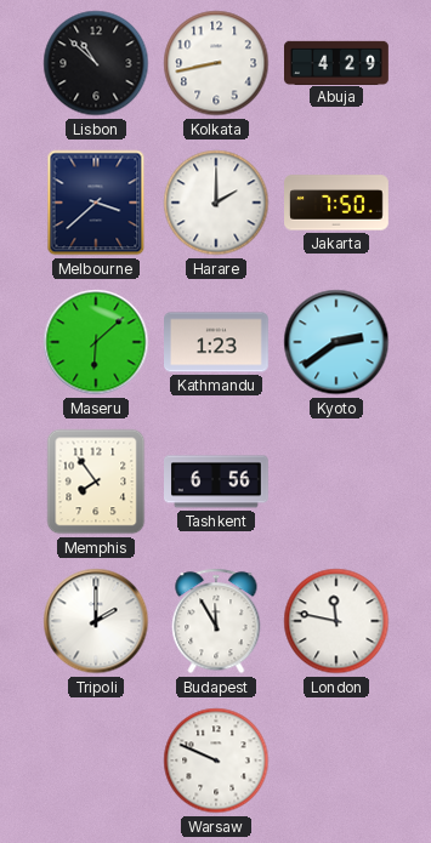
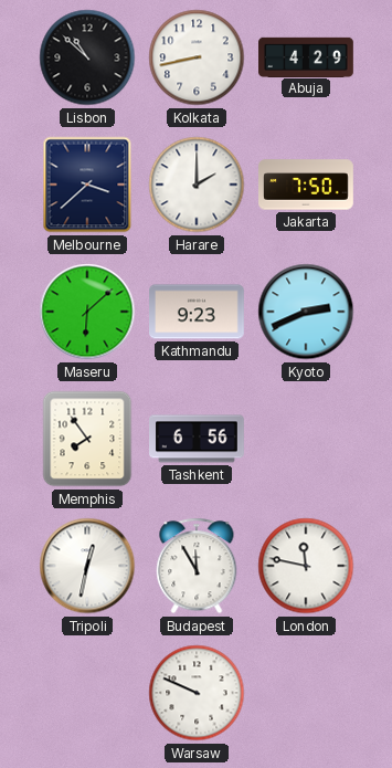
Kathmandu: 1:23 -> 9:23 (198, 312)
Kyoto: 2:39 -> 2:41 (306, 312)
Tripoli: 2:00 -> 12:32 (87, 566)
